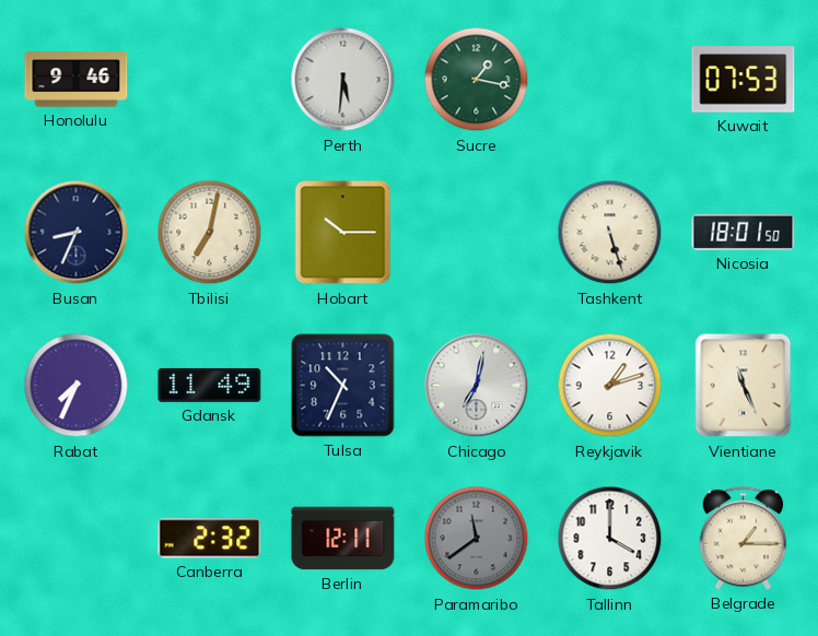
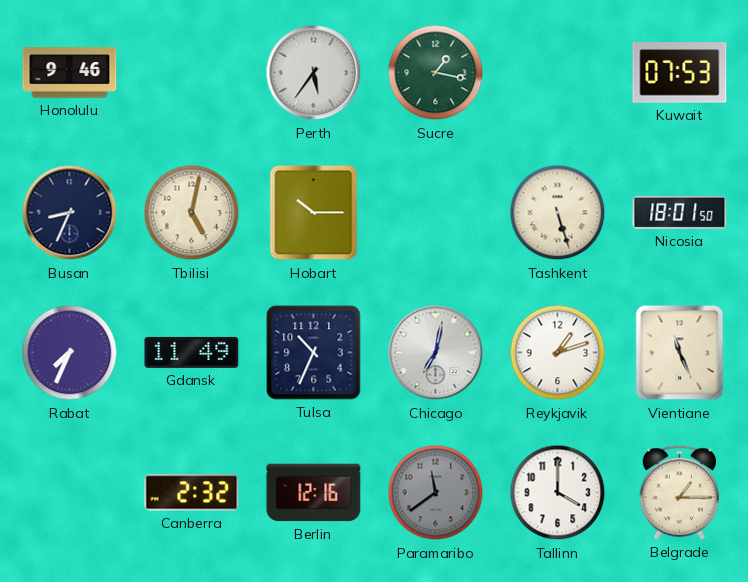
Perth: 5:31 -> 5:36 (314, 73)
Tbilisi: 7:02 -> 5:02 (192, 213)
Berlin: 12:11 -> 12:16 (314, 493)
